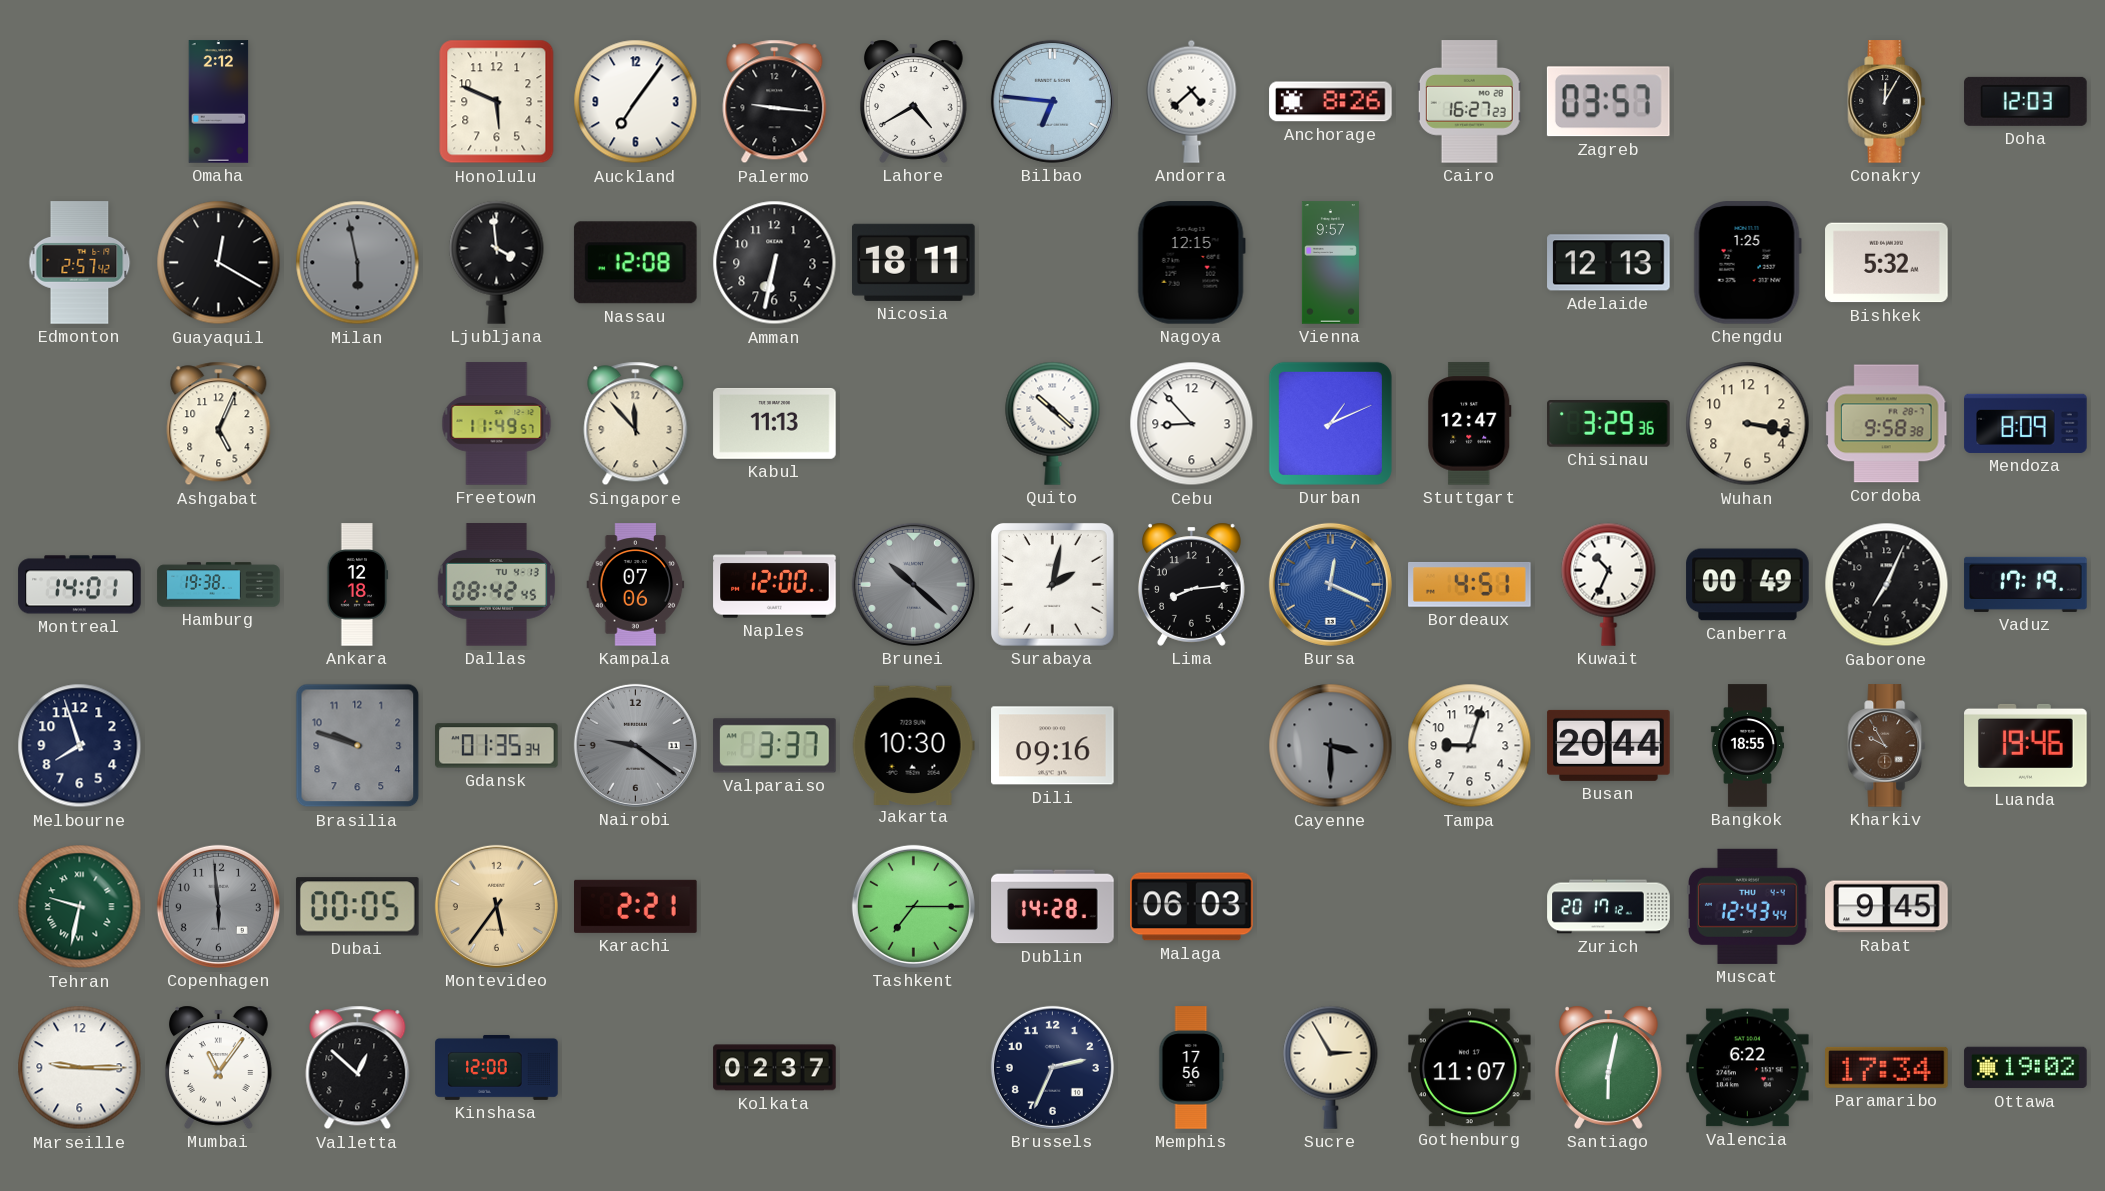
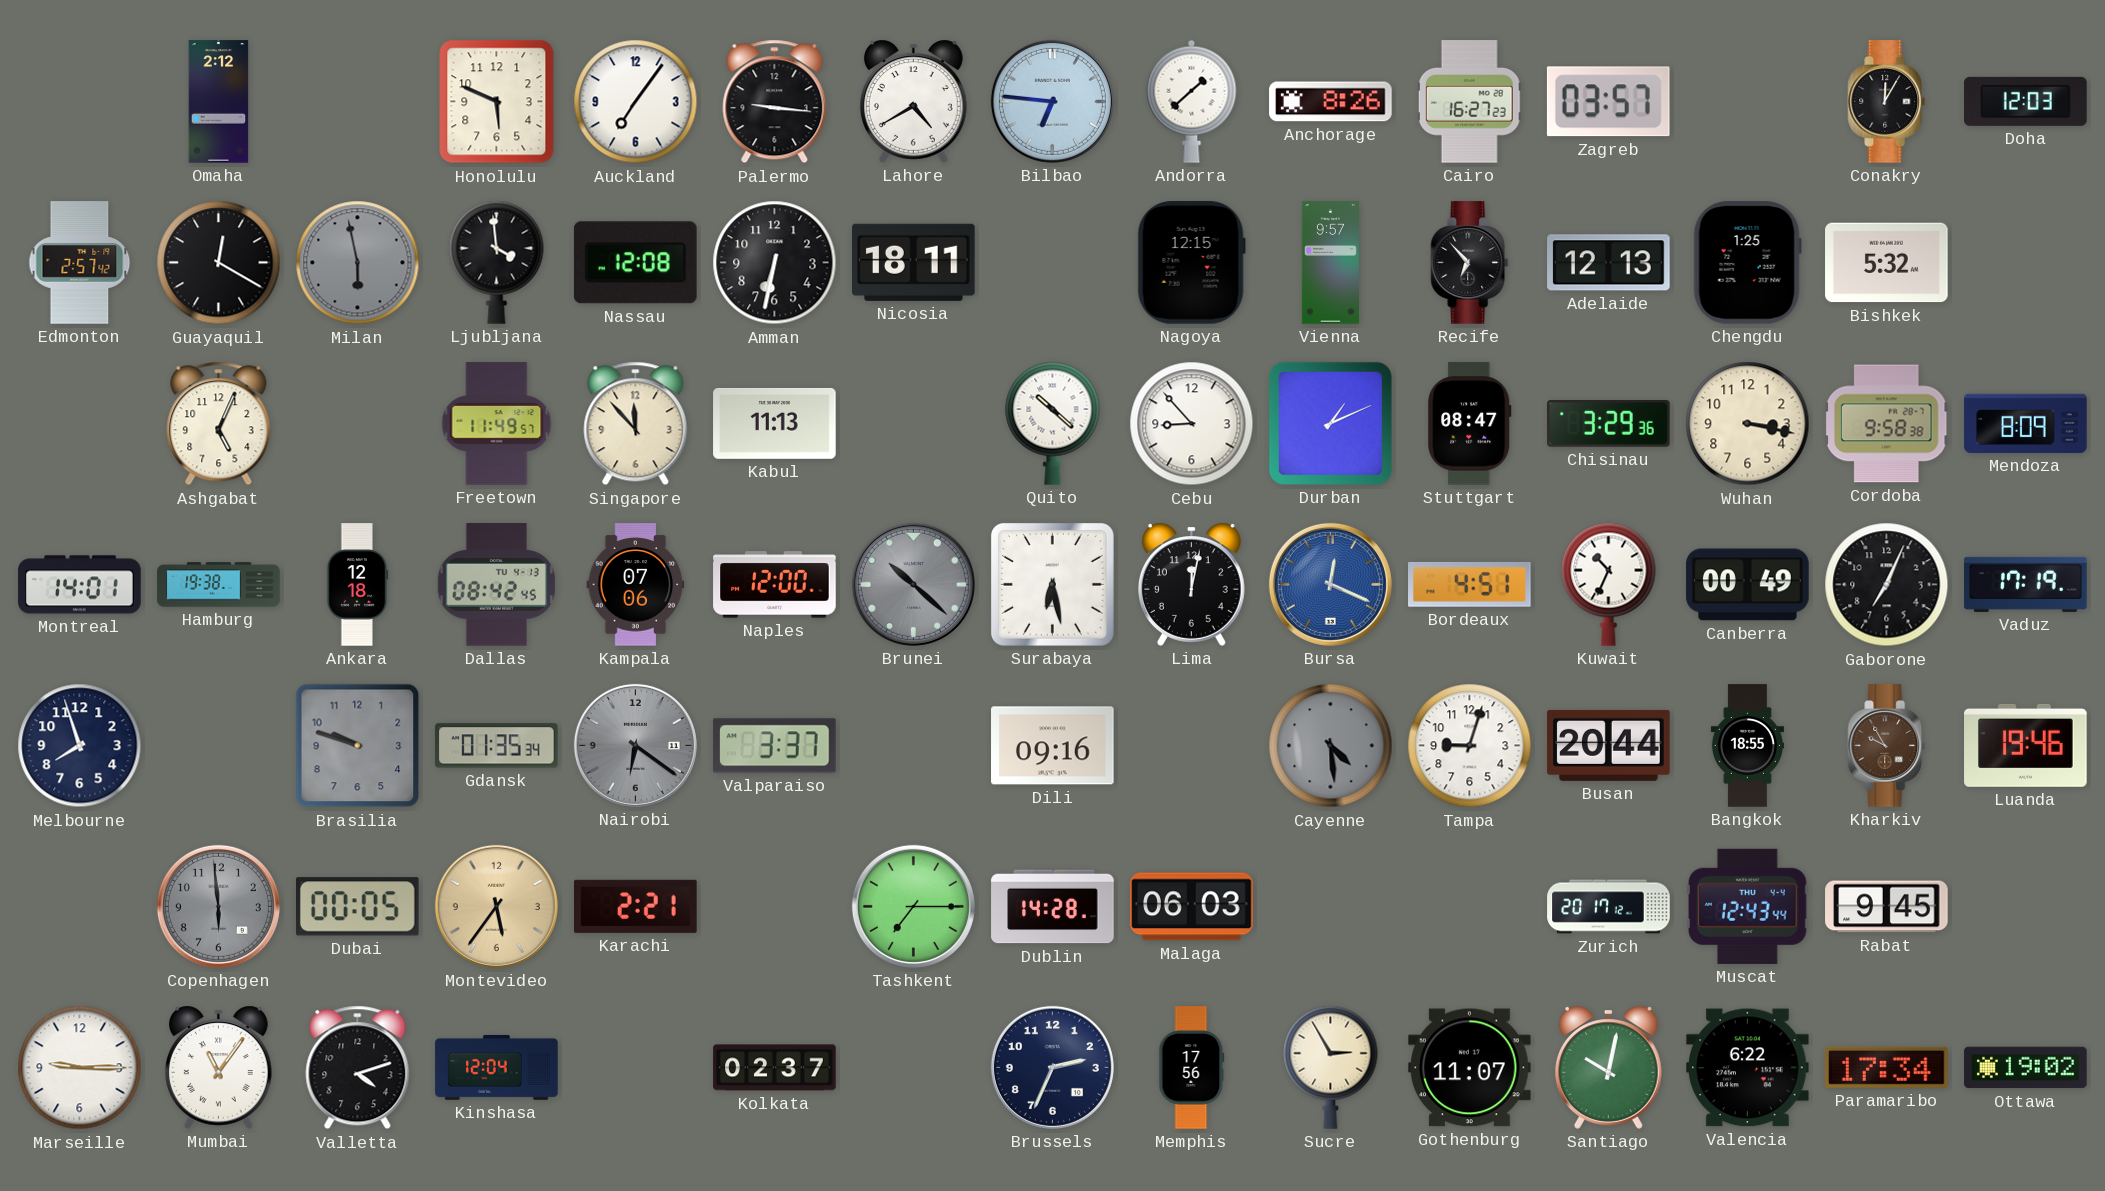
Andorra: 4:38 -> 1:38 (1192, 101)
Recife: none -> 6:53 (1470, 263)
Stuttgart: 12:47 -> 08:47 (1470, 424)
Surabaya: 2:02 -> 6:28 (1052, 584)
Lima: 8:14 -> 12:02 (1192, 584)
Nairobi: 9:21 -> 6:21 (635, 745)
Jakarta: 10:30 -> none (913, 745)
Cayenne: 3:30 -> 4:29 (1331, 746)
Tehran: 9:32 -> none (80, 907)
Valletta: 12:52 -> 4:12 (358, 1068)
Kinshasa: 12:00 -> 12:04 (497, 1067)
Santiago: 6:02 -> 10:02 (1609, 1067)
